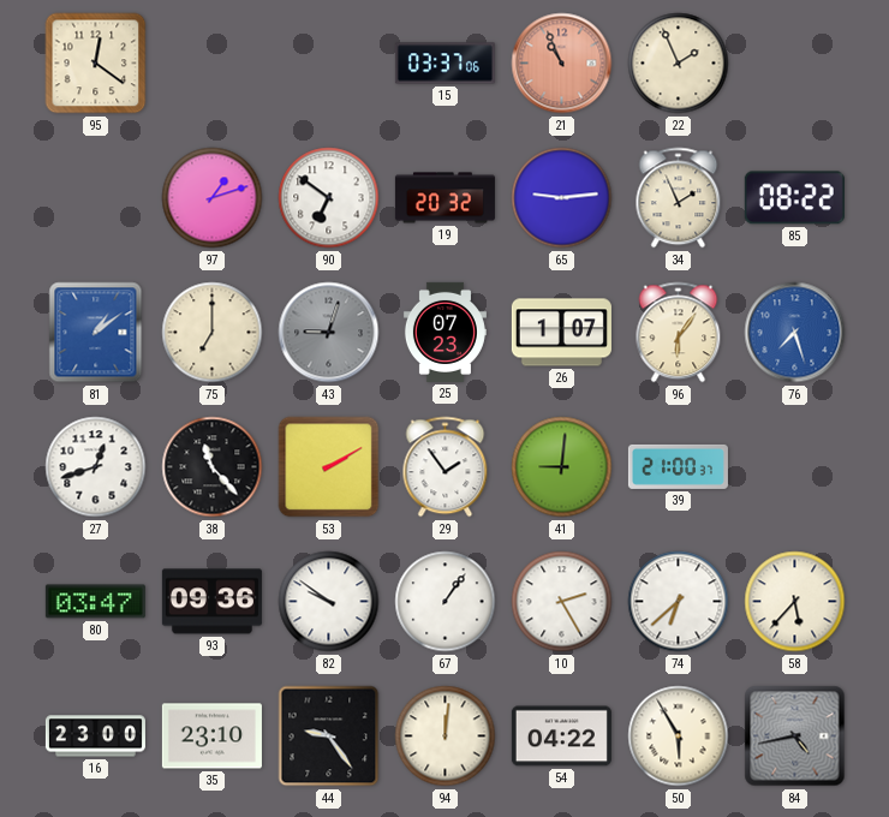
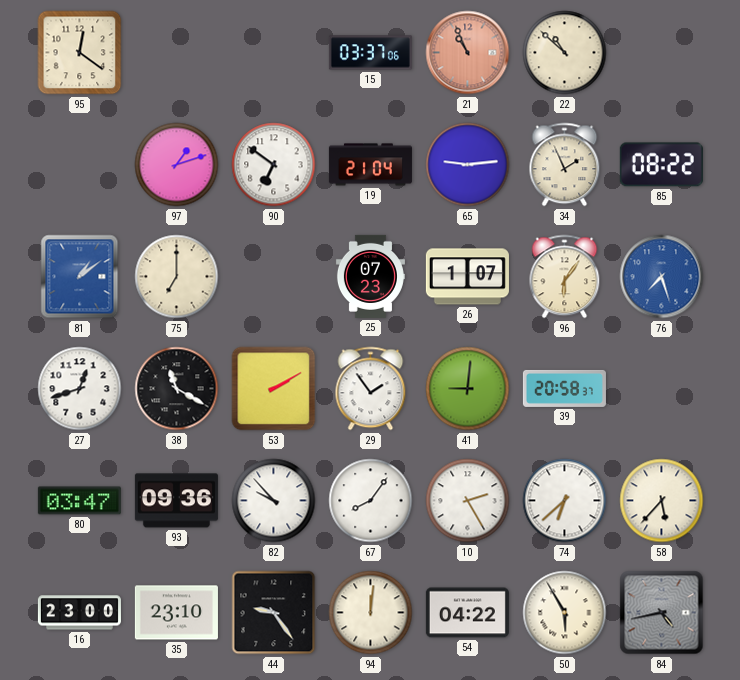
22: 1:56 -> 10:52 (565, 53)
19: 20:32 -> 21:04 (370, 165)
43: 9:03 -> none (329, 333)
38: 11:23 -> 11:20 (177, 389)
39: 21:00 -> 20:58 (564, 388)
82: 9:51 -> 9:53 (274, 501)
67: 1:06 -> 8:06 (371, 501)
